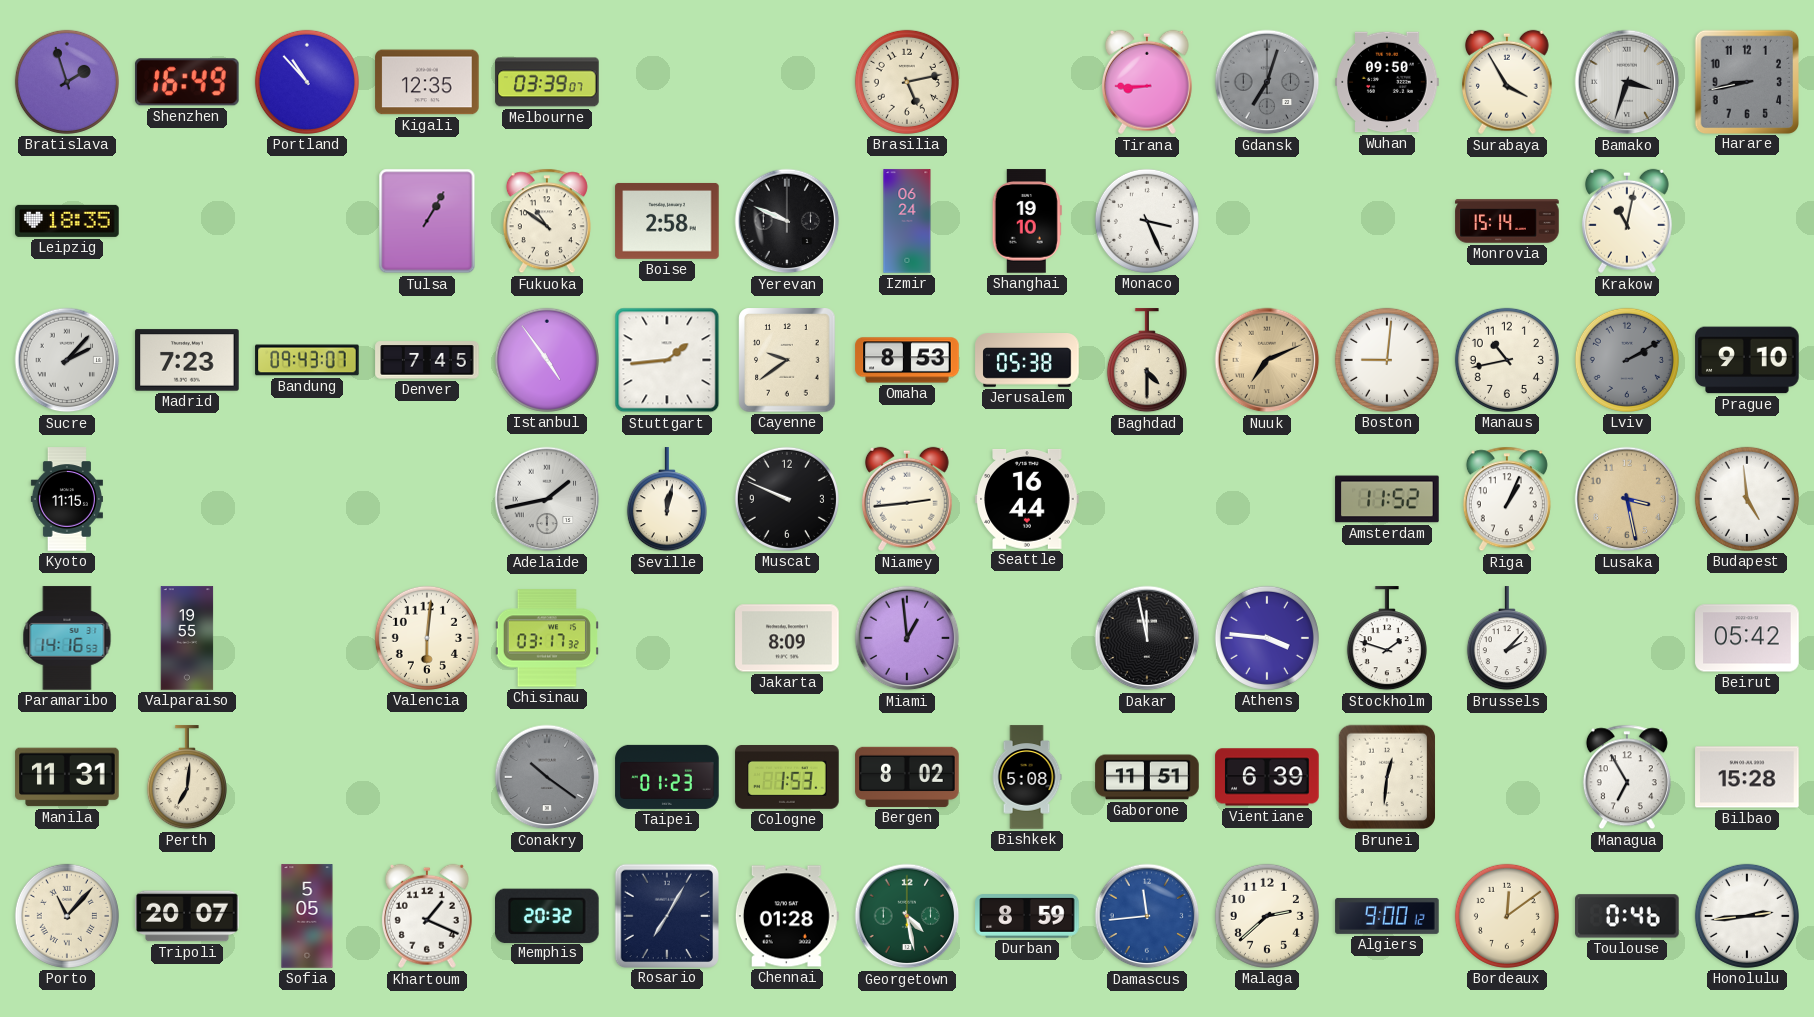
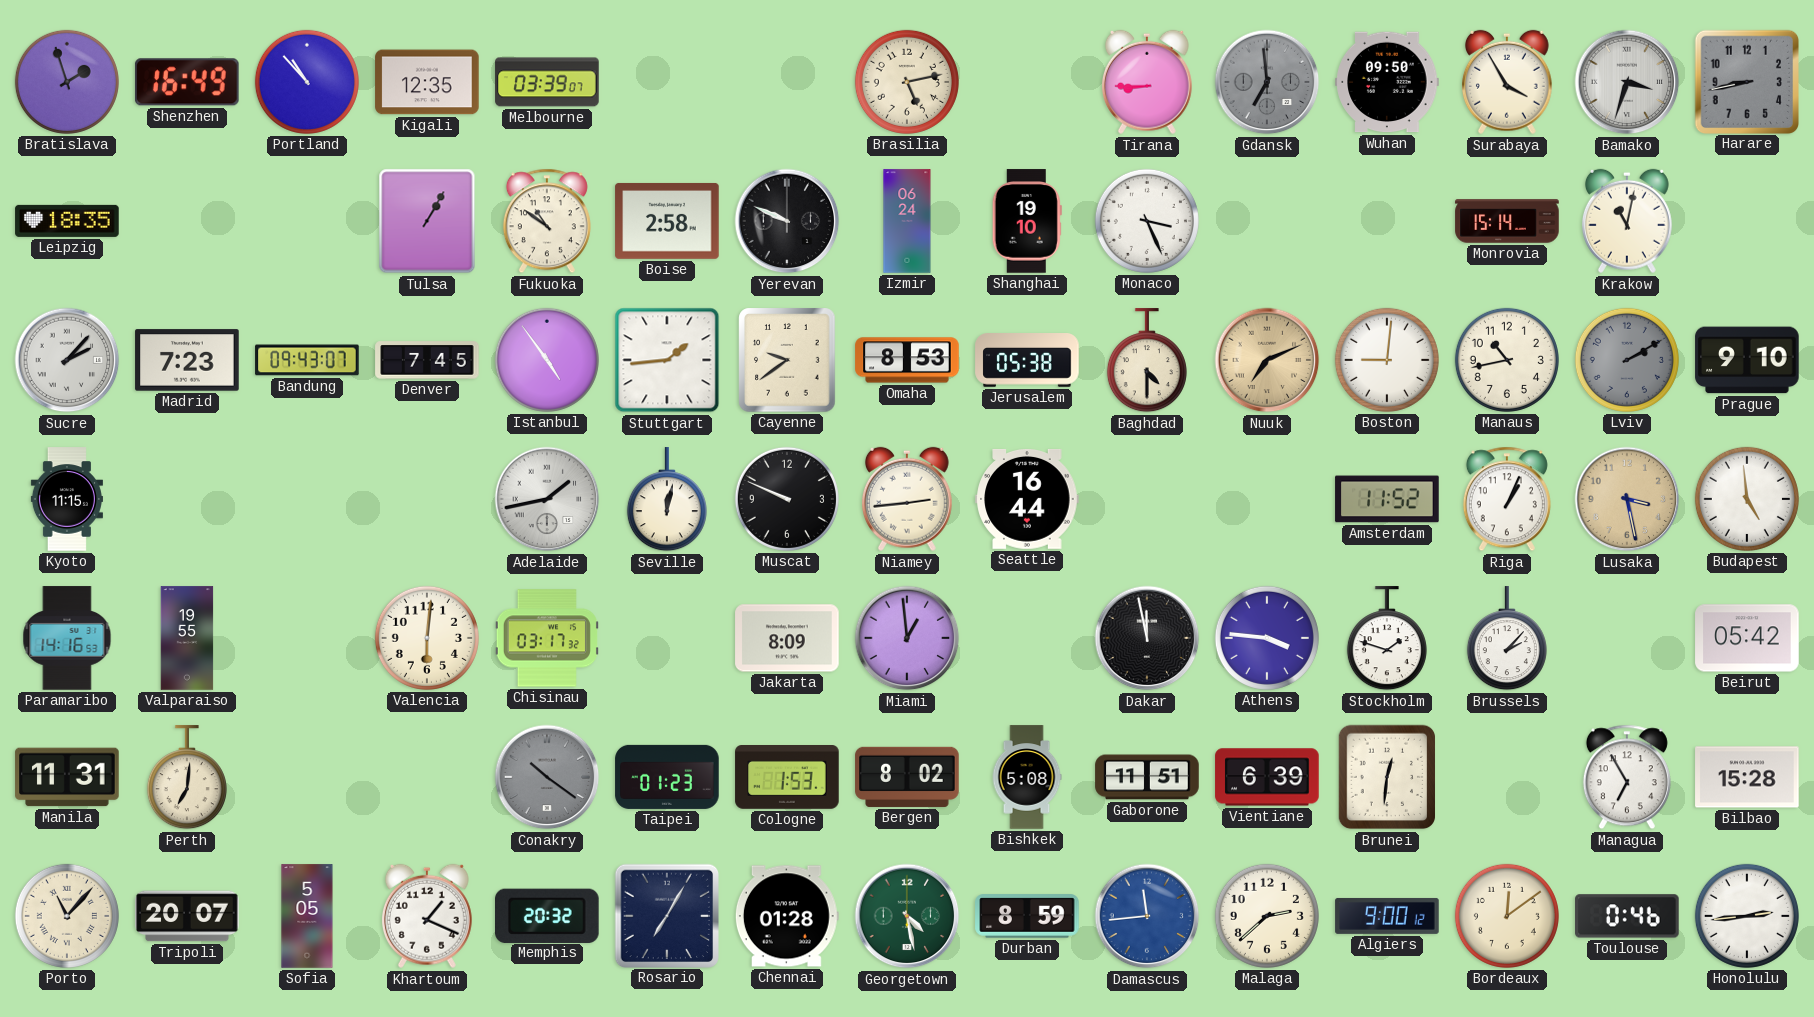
Gdansk: 7:03 -> 6:59 (1267, 82)
